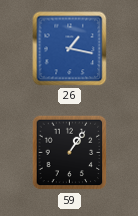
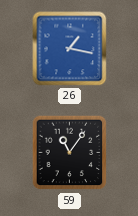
59: 1:06 -> 11:06 (70, 153)
